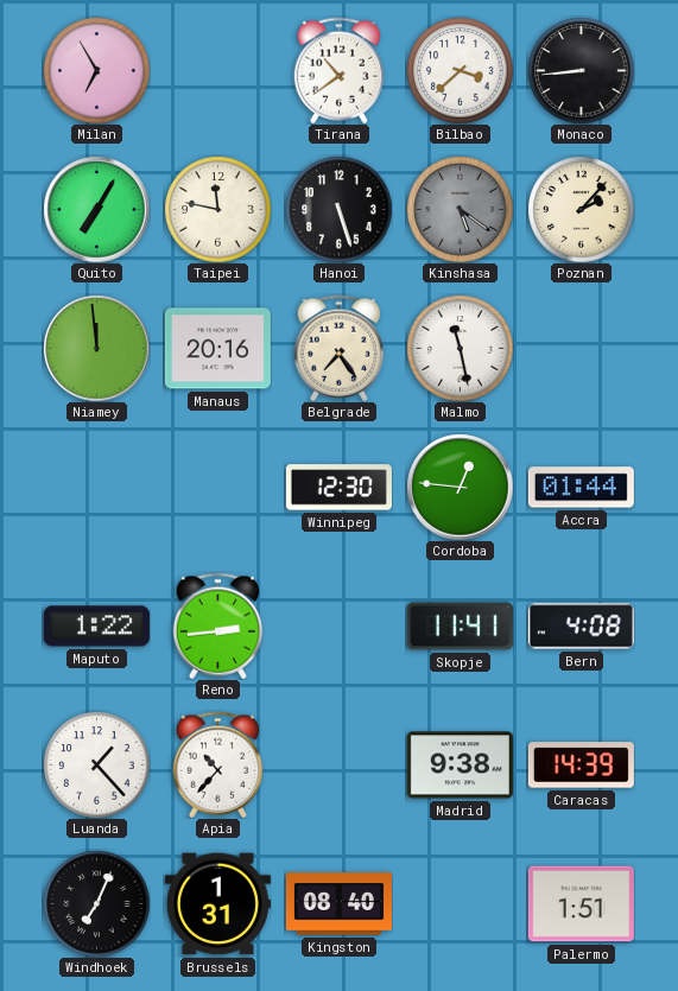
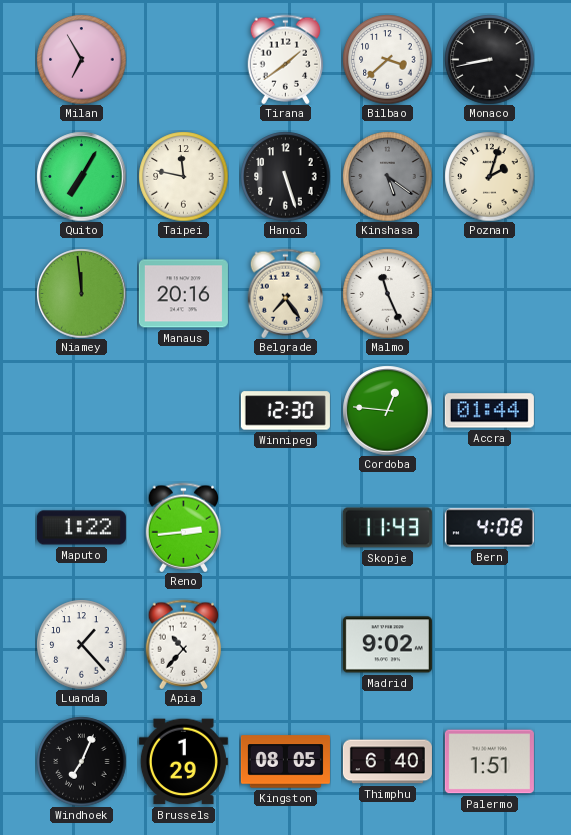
Tirana: 10:39 -> 1:39 (286, 59)
Monaco: 8:44 -> 8:43 (489, 59)
Poznan: 2:07 -> 2:03 (489, 176)
Malmo: 11:28 -> 11:26 (387, 293)
Skopje: 11:41 -> 11:43 (387, 528)
Madrid: 9:38 -> 9:02 (387, 645)
Caracas: 14:39 -> none (581, 766)
Brussels: 1:31 -> 1:29 (183, 762)
Kingston: 08:40 -> 08:05 (285, 762)
Thimphu: none -> 6:40 (387, 762)
